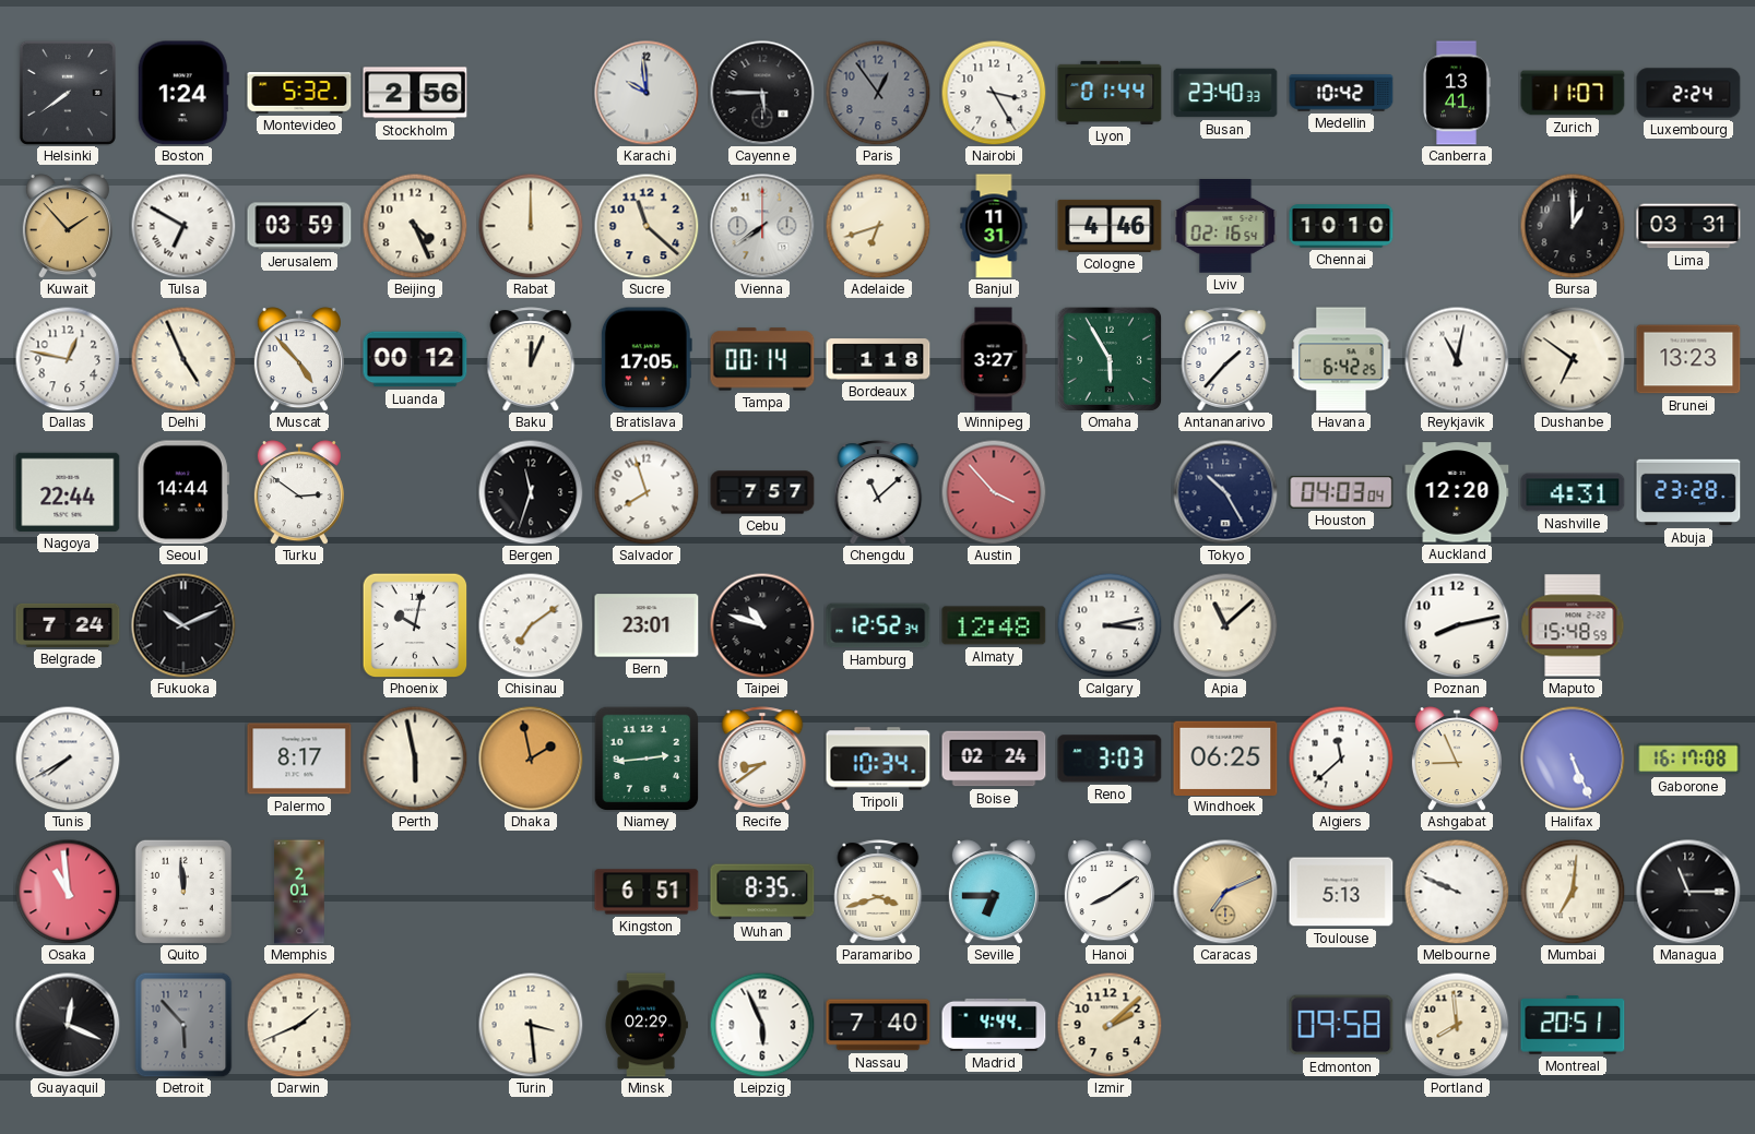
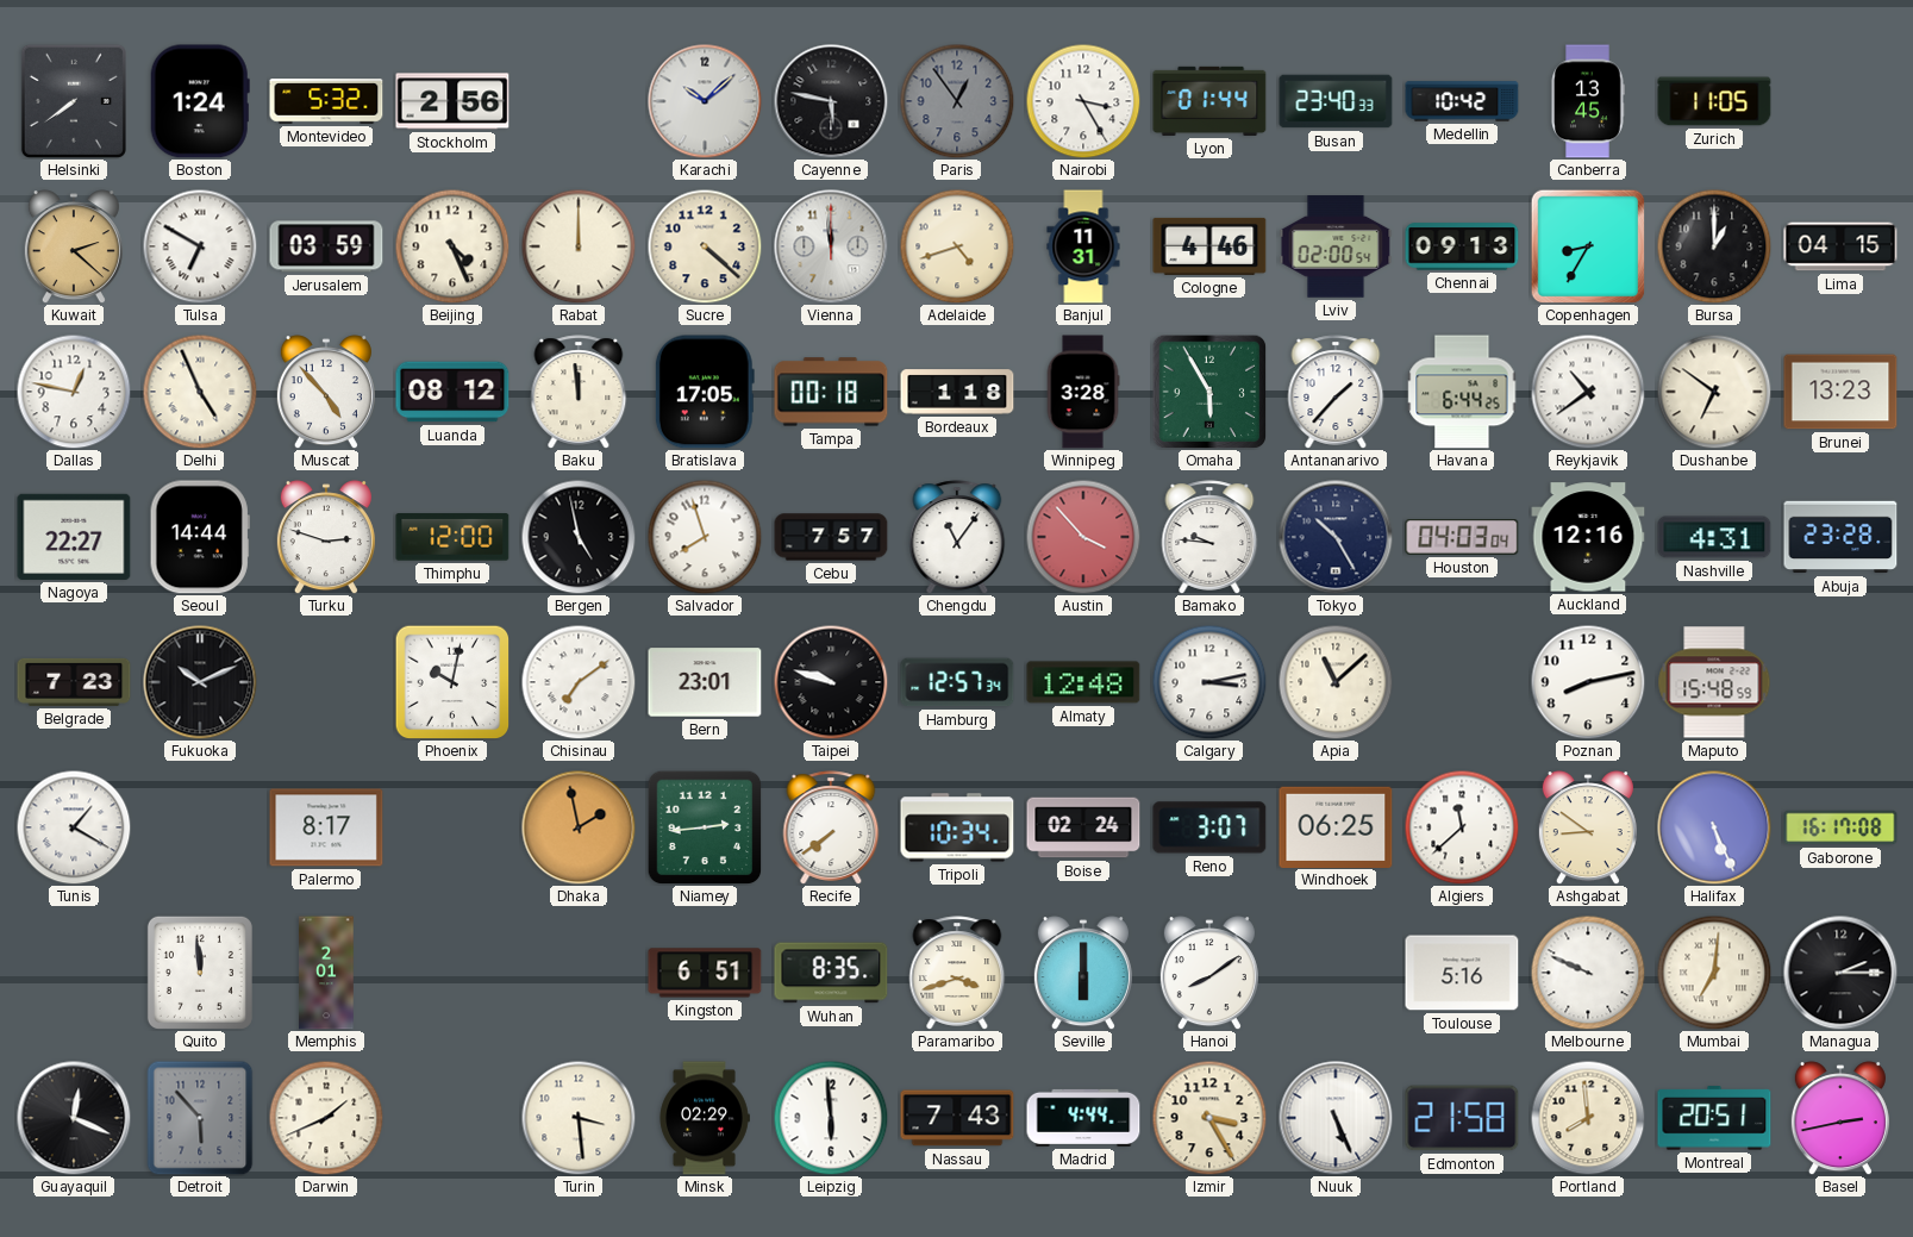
Karachi: 9:59 -> 10:08 (705, 101)
Cayenne: 5:45 -> 5:47 (831, 101)
Canberra: 13:41 -> 13:45 (1588, 101)
Zurich: 11:07 -> 11:05 (1714, 101)
Luxembourg: 2:24 -> none (1688, 93)
Kuwait: 1:53 -> 2:22 (74, 246)
Sucre: 11:22 -> 4:22 (705, 246)
Vienna: 7:39 -> 11:59 (831, 246)
Adelaide: 6:42 -> 4:42 (957, 246)
Lviv: 02:16 -> 02:00 (1336, 246)
Chennai: 10:10 -> 09:13 (1462, 246)
Copenhagen: none -> 8:35 (1588, 246)
Lima: 03:31 -> 04:15 (1840, 246)
Luanda: 00:12 -> 08:12 (452, 392)
Baku: 12:04 -> 11:59 (579, 392)
Tampa: 00:14 -> 00:18 (831, 392)
Winnipeg: 3:27 -> 3:28 (1083, 392)
Havana: 6:42 -> 6:44 (1462, 392)
Reykjavik: 11:02 -> 10:39 (1588, 392)
Nagoya: 22:44 -> 22:27 (74, 537)
Turku: 2:51 -> 2:48 (326, 537)
Thimphu: none -> 12:00 (452, 537)
Bergen: 11:33 -> 4:58 (579, 537)
Chengdu: 11:08 -> 11:06 (957, 537)
Bamako: none -> 9:46 (1209, 537)
Auckland: 12:20 -> 12:16 (1588, 537)
Belgrade: 7:24 -> 7:23 (74, 682)
Taipei: 10:48 -> 9:48 (831, 682)
Hamburg: 12:52 -> 12:57 (957, 682)
Tunis: 7:40 -> 1:20 (74, 827)
Perth: 5:58 -> none (415, 759)
Recife: 8:39 -> 7:39 (831, 827)
Reno: 3:03 -> 3:07 (1209, 827)
Ashgabat: 8:56 -> 8:51 (1588, 827)
Osaka: 10:59 -> none (68, 892)
Seville: 6:45 -> 6:00 (1083, 973)
Caracas: 7:11 -> none (1225, 892)
Toulouse: 5:13 -> 5:16 (1462, 973)
Managua: 11:15 -> 2:15 (1840, 973)
Leipzig: 5:56 -> 5:59 (831, 1118)
Nassau: 7:40 -> 7:43 (957, 1118)
Izmir: 2:08 -> 3:25 (1209, 1118)
Nuuk: none -> 5:26 (1336, 1118)
Edmonton: 09:58 -> 21:58 (1462, 1118)
Basel: none -> 2:43 (1840, 1118)
